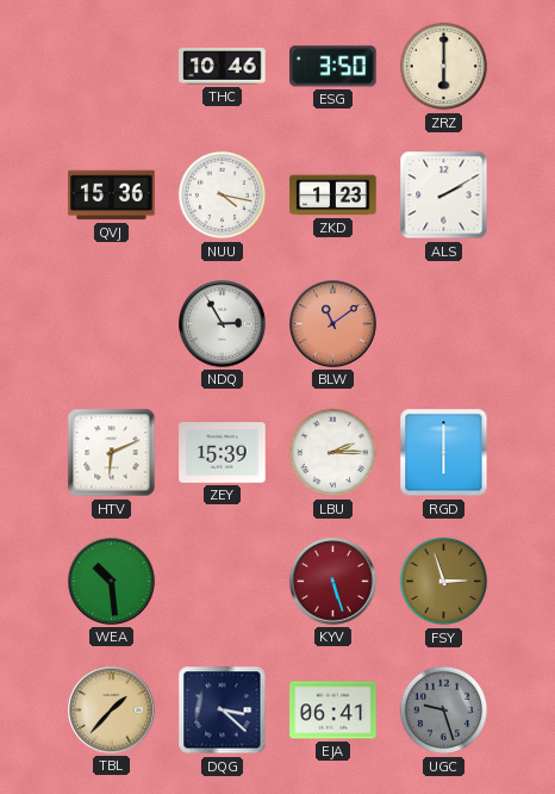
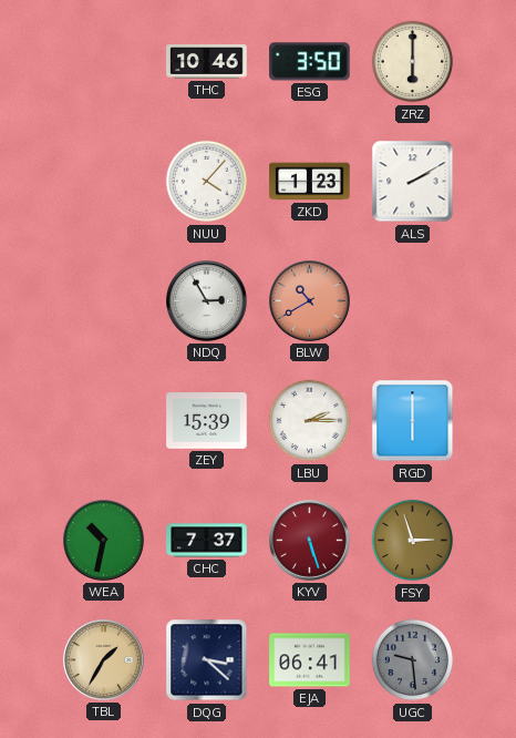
QVJ: 15:36 -> none (112, 196)
NUU: 4:17 -> 4:07 (207, 182)
BLW: 11:09 -> 10:40 (310, 301)
HTV: 6:11 -> none (112, 453)
WEA: 10:29 -> 10:32 (104, 541)
CHC: none -> 7:37 (207, 541)
TBL: 1:37 -> 1:35 (104, 660)
UGC: 9:27 -> 9:29 (413, 660)
